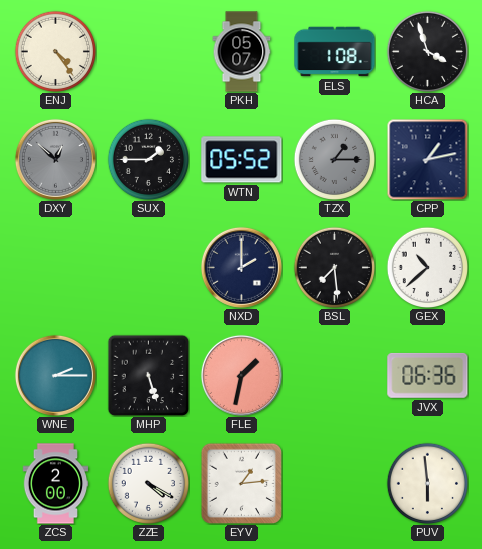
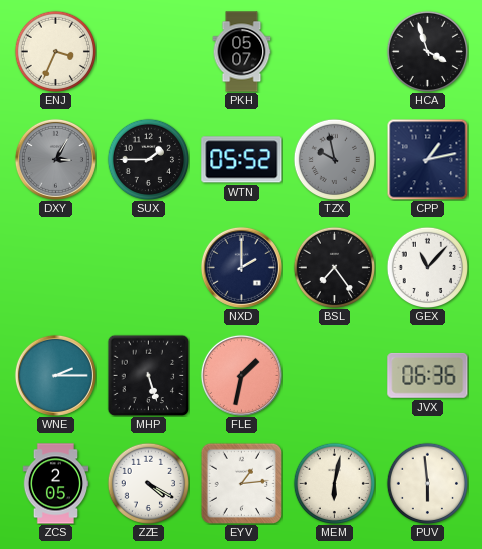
ENJ: 4:24 -> 3:34 (55, 51)
ELS: 1:08 -> none (335, 52)
DXY: 12:52 -> 3:05 (55, 159)
TZX: 1:15 -> 9:58 (334, 159)
BSL: 7:29 -> 7:24 (334, 267)
GEX: 10:38 -> 11:07 (427, 267)
ZCS: 2:00 -> 2:05 (56, 484)
MEM: none -> 6:02 (334, 483)
